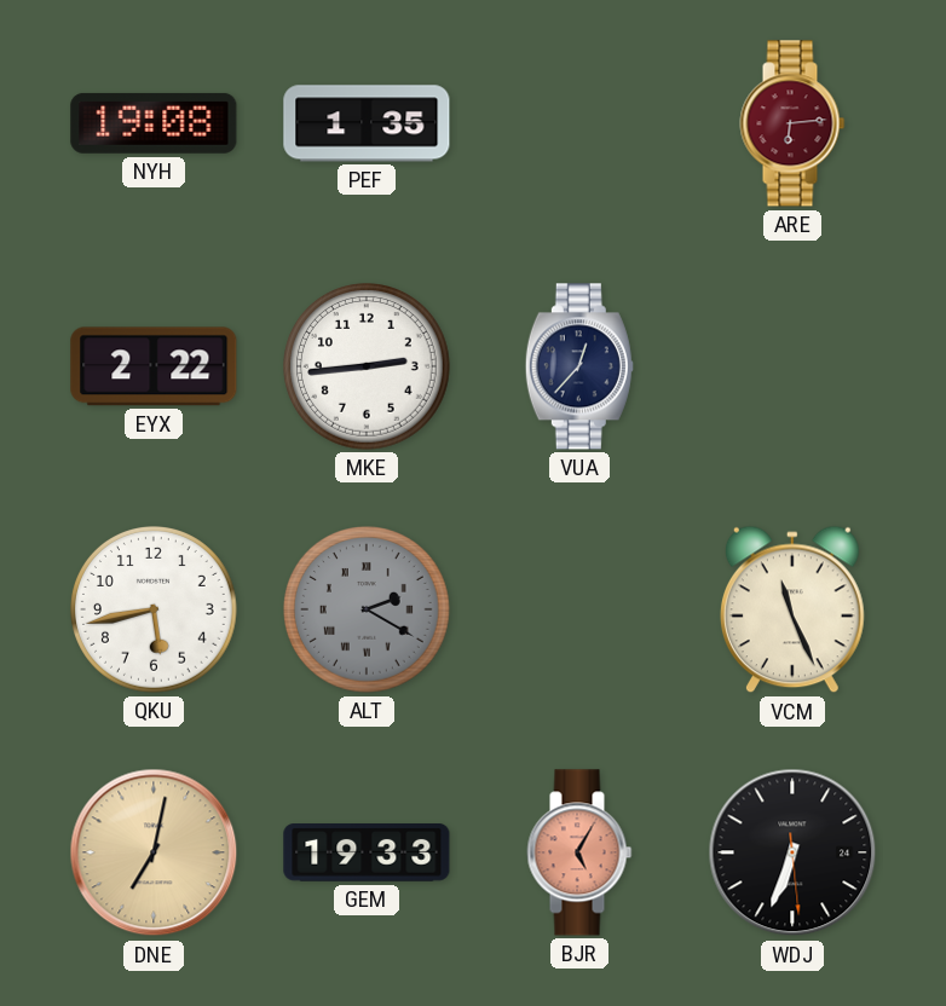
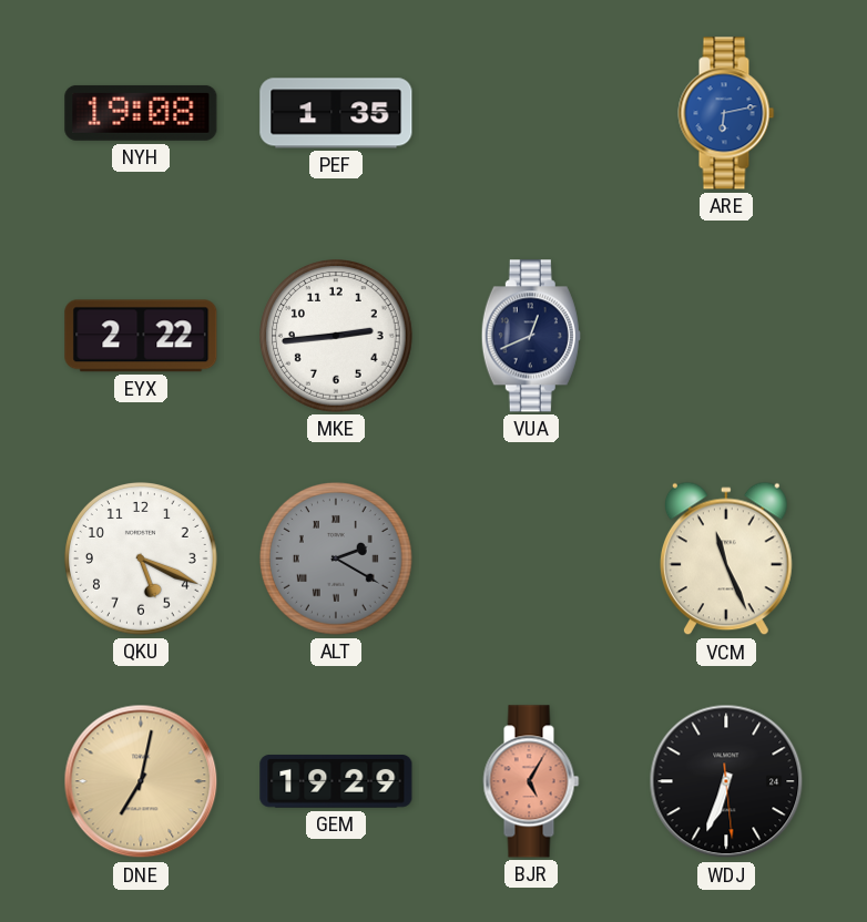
ARE: 6:14 -> 6:13 (726, 113)
ARE dial: burgundy -> blue (726, 113)
VUA: 12:37 -> 12:41 (531, 336)
QKU: 5:43 -> 5:19 (142, 560)
GEM: 19:33 -> 19:29 (336, 782)
